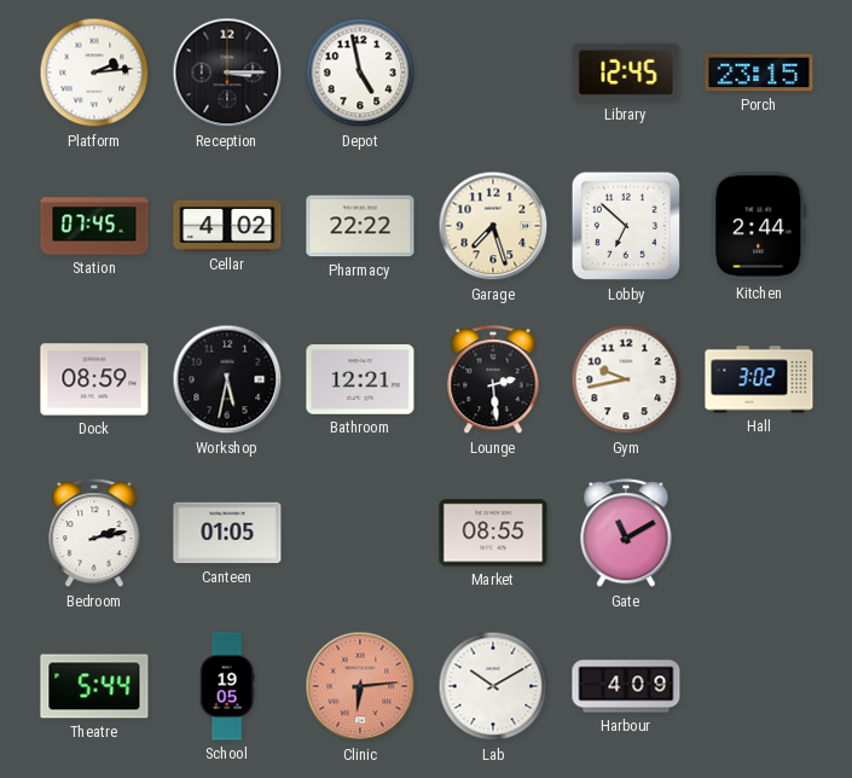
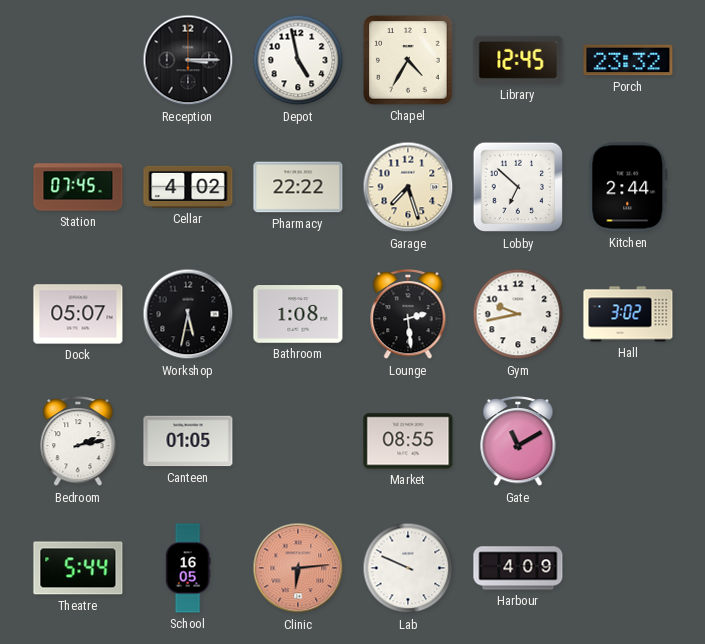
Platform: 2:14 -> none (94, 72)
Chapel: none -> 4:35 (408, 60)
Porch: 23:15 -> 23:32 (628, 60)
Dock: 08:59 -> 05:07 (78, 314)
Bathroom: 12:21 -> 1:08 (298, 314)
School: 19:05 -> 16:05 (188, 568)
Lab: 10:10 -> 9:49 (408, 568)
